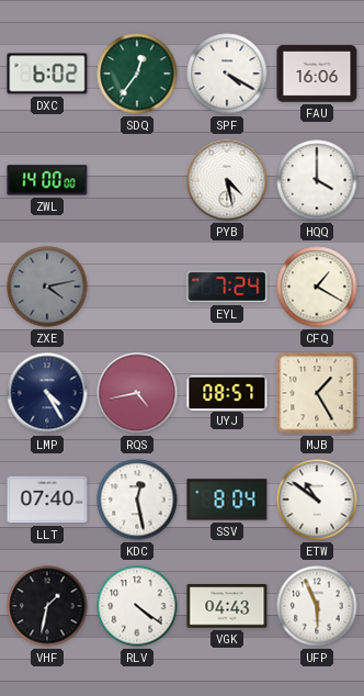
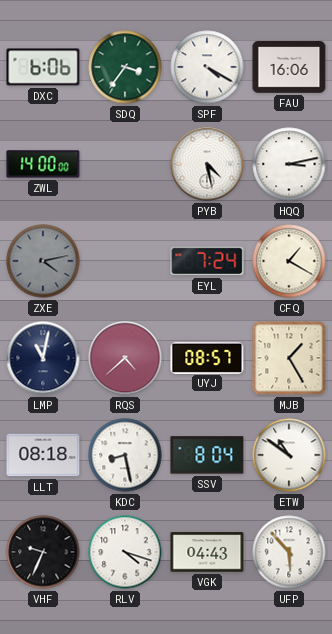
DXC: 6:02 -> 6:06 (43, 67)
SDQ: 12:36 -> 3:36 (125, 67)
HQQ: 4:00 -> 3:13 (289, 164)
LMP: 4:25 -> 11:02 (43, 358)
RQS: 4:43 -> 4:38 (125, 358)
LLT: 07:40 -> 08:18 (43, 455)
KDC: 12:28 -> 8:28 (125, 455)
VHF: 1:32 -> 9:34 (43, 552)
RLV: 4:21 -> 4:18 (125, 552)
UFP: 5:56 -> 5:53 (289, 552)
